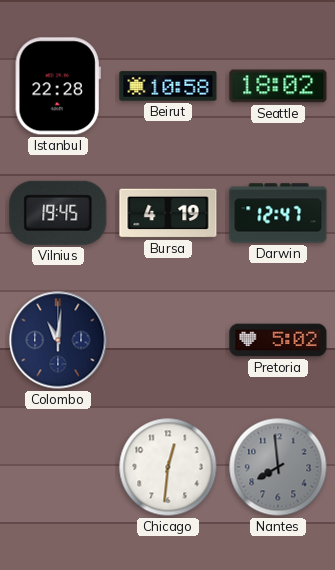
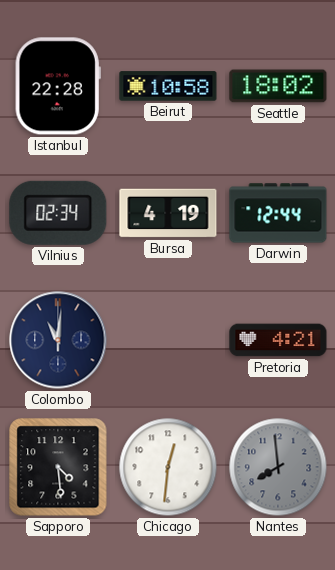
Vilnius: 19:45 -> 02:34 (58, 213)
Darwin: 12:47 -> 12:44 (278, 213)
Pretoria: 5:02 -> 4:21 (278, 340)
Sapporo: none -> 4:29 (58, 467)
